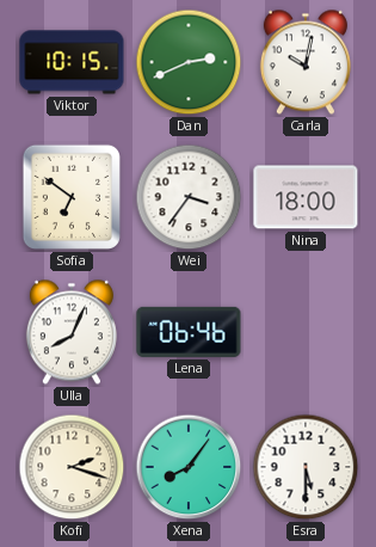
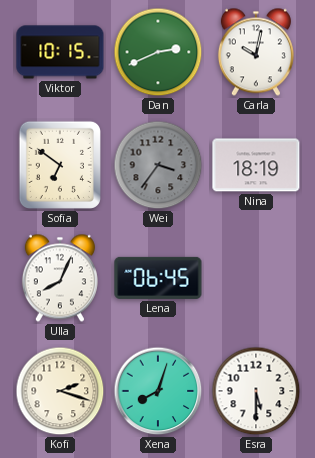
Wei dial: white -> grey (158, 165)
Nina: 18:00 -> 18:19 (256, 165)
Lena: 06:46 -> 06:45 (158, 278)
Xena: 8:06 -> 8:03 (158, 391)
